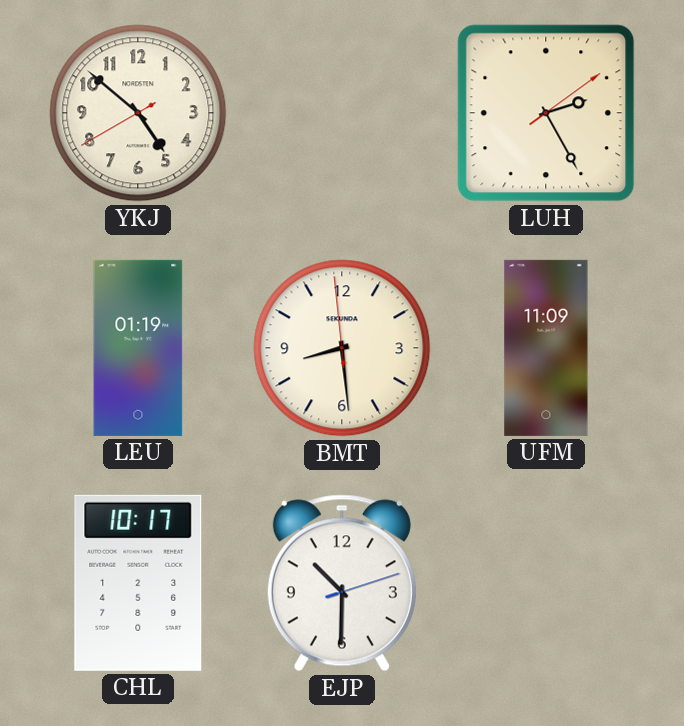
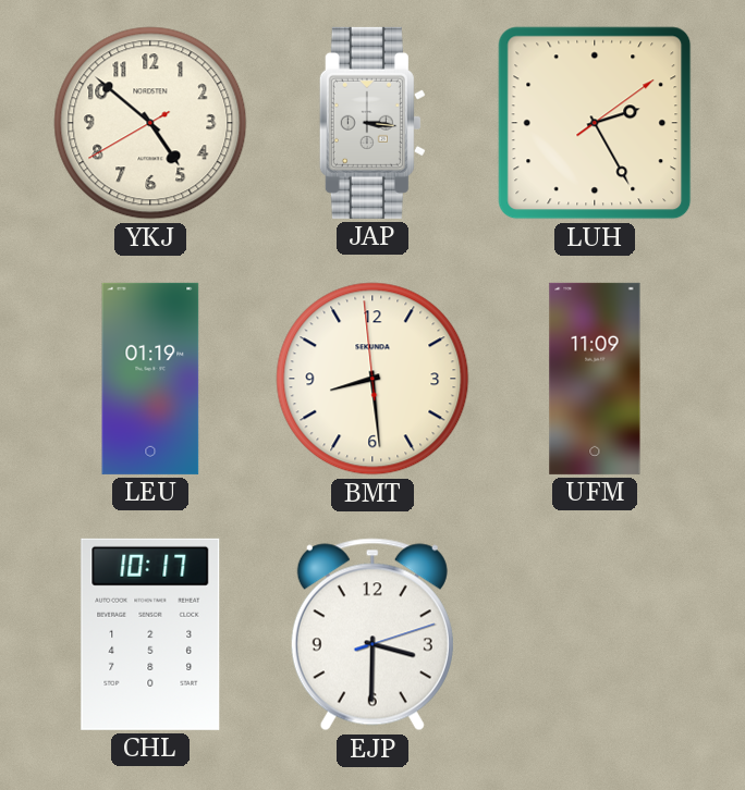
JAP: none -> 3:16 (373, 123)
EJP: 10:30 -> 3:30 (373, 634)
